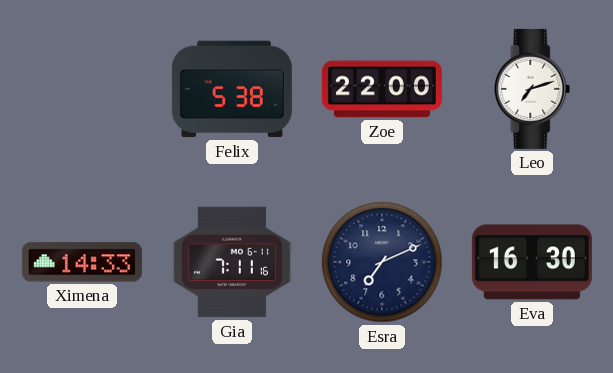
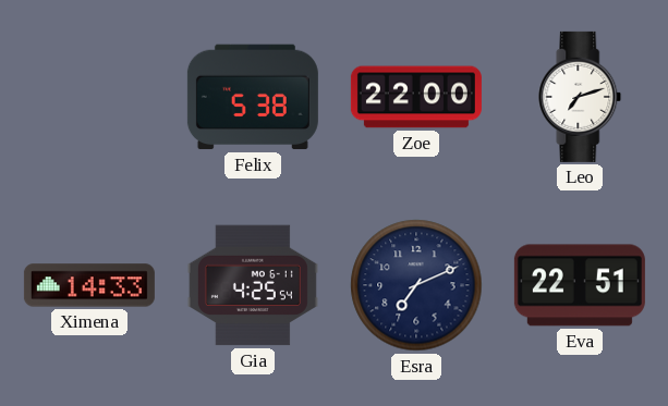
Gia: 7:11 -> 4:25 (253, 285)
Eva: 16:30 -> 22:51 (580, 285)
